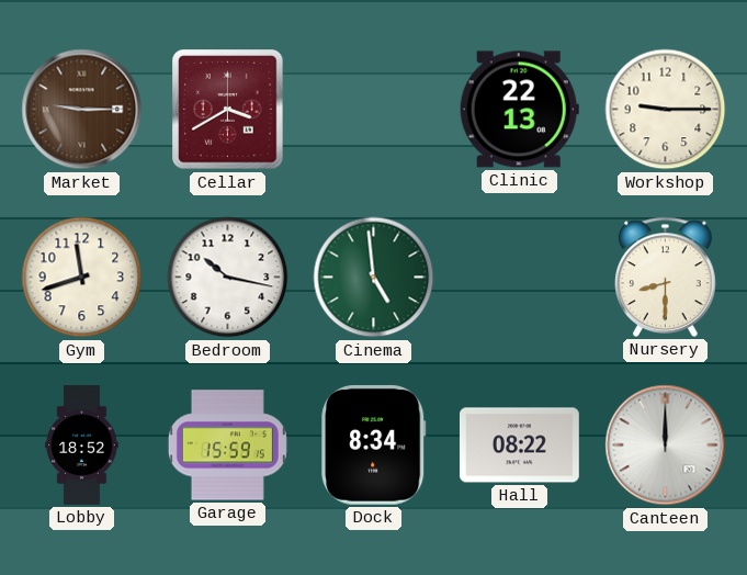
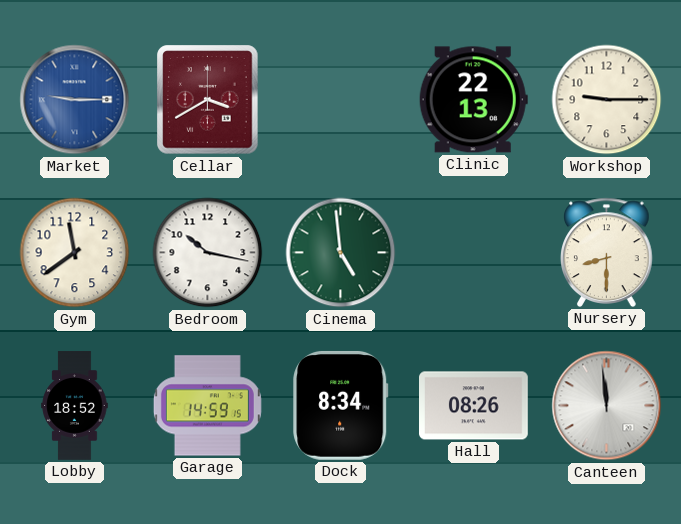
Market dial: brown -> blue (75, 100)
Gym: 11:42 -> 11:39 (75, 253)
Garage: 15:59 -> 14:59 (207, 406)
Hall: 08:22 -> 08:26 (474, 406)
Canteen: 12:00 -> 11:59 (607, 406)
